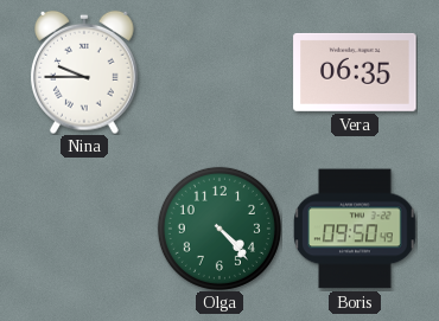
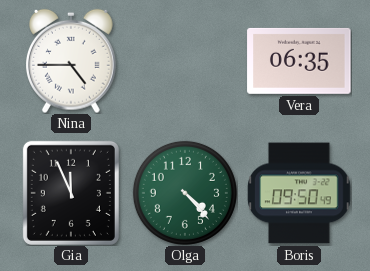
Nina: 9:45 -> 4:45 (72, 61)
Gia: none -> 11:56 (71, 193)
